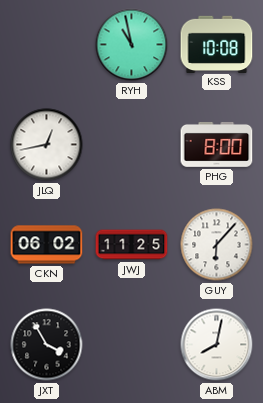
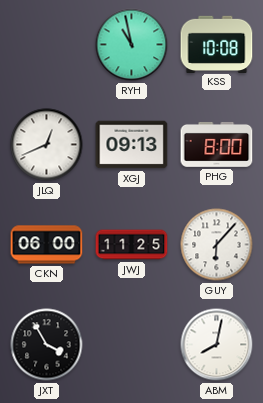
JLQ: 12:43 -> 12:41 (47, 145)
XGJ: none -> 09:13 (132, 145)
CKN: 06:02 -> 06:00 (47, 245)
